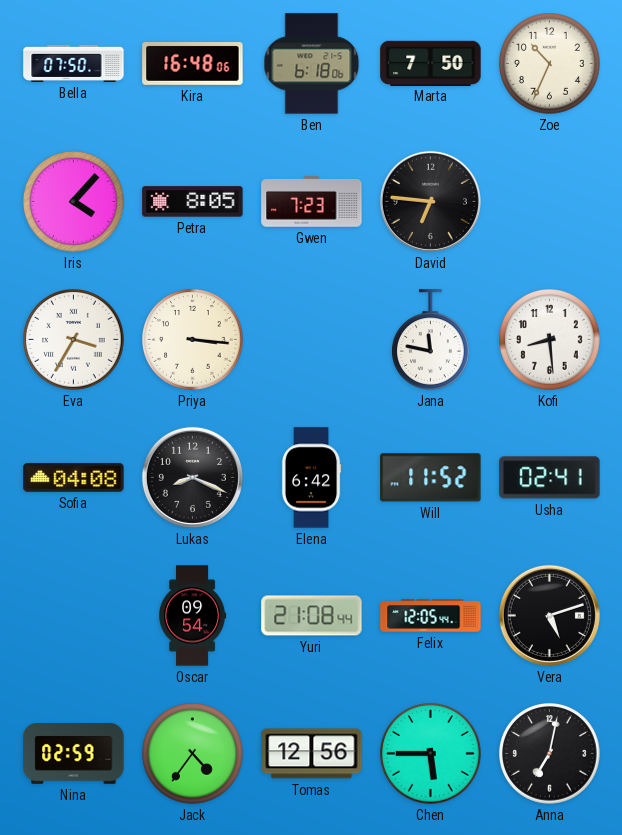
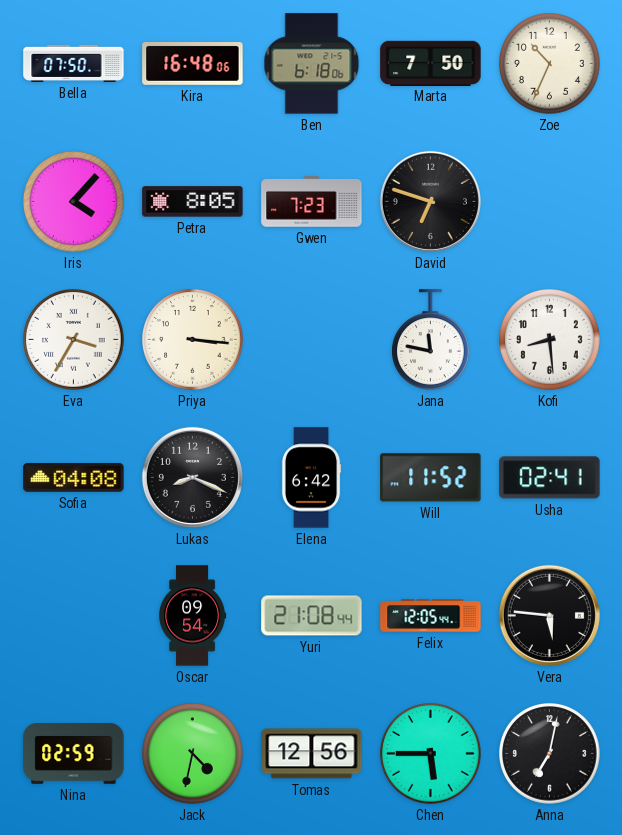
David: 6:46 -> 6:48 (430, 201)
Vera: 5:12 -> 5:46 (549, 615)
Jack: 4:36 -> 4:32 (193, 754)
